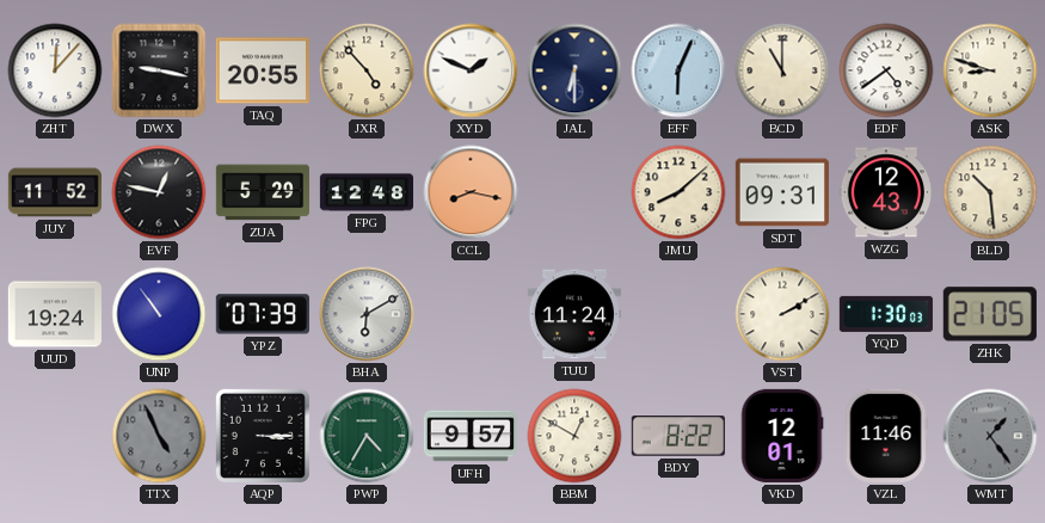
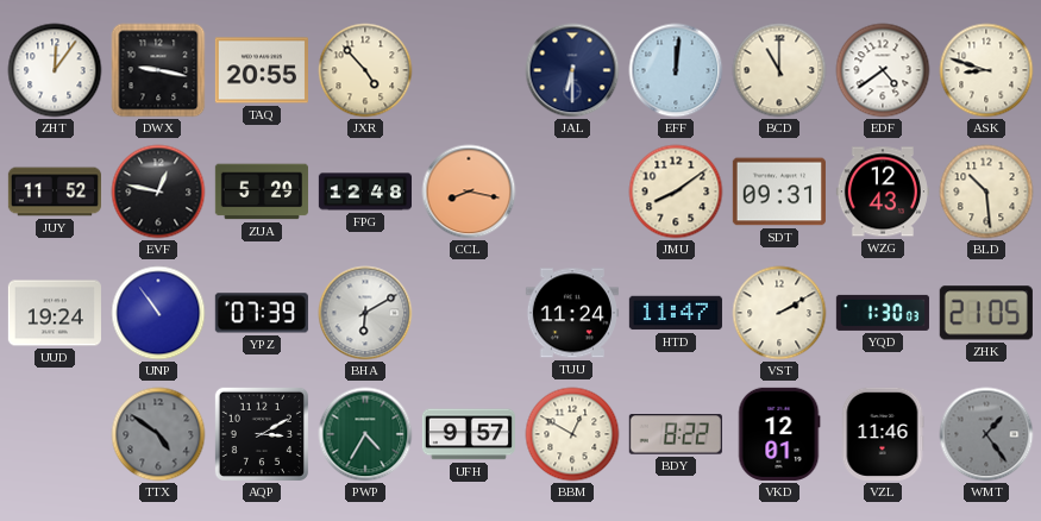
ZHT: 12:07 -> 12:06 (55, 70)
XYD: 1:49 -> none (471, 70)
EFF: 6:04 -> 12:01 (676, 70)
JMU: 8:08 -> 8:09 (676, 192)
HTD: none -> 11:47 (676, 313)
TTX: 4:56 -> 4:51 (158, 434)
AQP: 3:15 -> 3:10 (262, 434)
